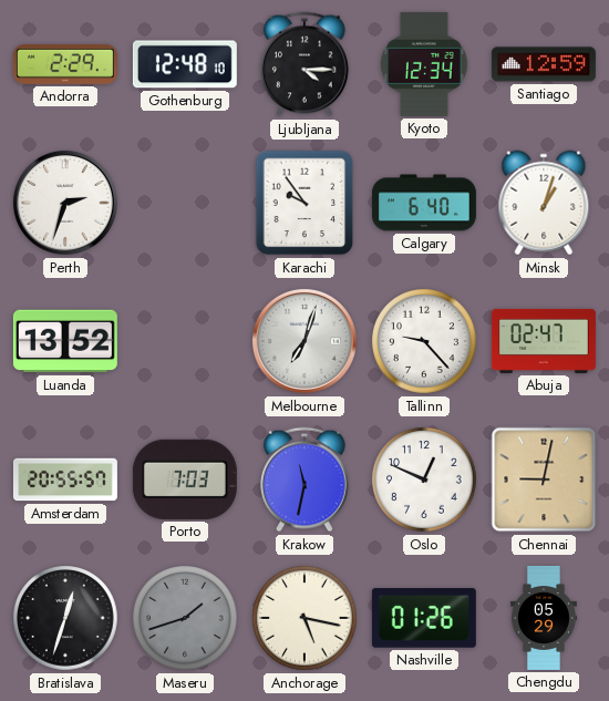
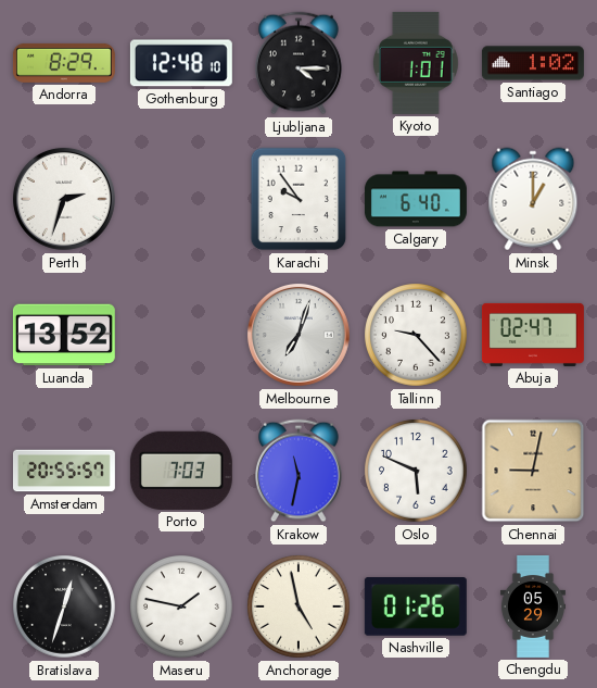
Andorra: 2:29 -> 8:29 (64, 63)
Kyoto: 12:34 -> 1:01 (416, 63)
Santiago: 12:59 -> 1:02 (533, 63)
Minsk: 1:03 -> 1:00 (533, 199)
Oslo: 12:49 -> 5:49 (416, 471)
Maseru: 1:42 -> 1:47 (181, 606)
Maseru dial: grey -> white (181, 606)
Anchorage: 5:17 -> 4:58 (298, 606)
